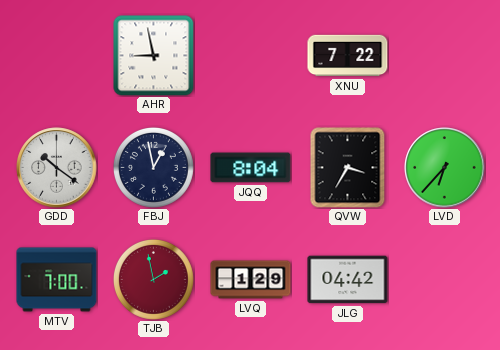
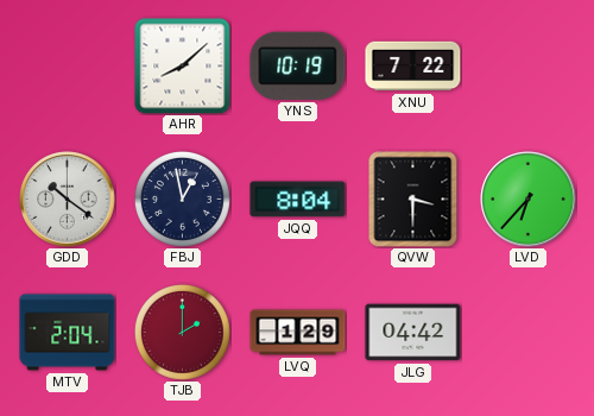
AHR: 8:58 -> 8:08 (183, 67)
YNS: none -> 10:19 (298, 65)
QVW: 3:35 -> 3:30 (413, 198)
MTV: 7:00 -> 2:04 (68, 333)
TJB: 1:58 -> 2:00 (182, 332)
